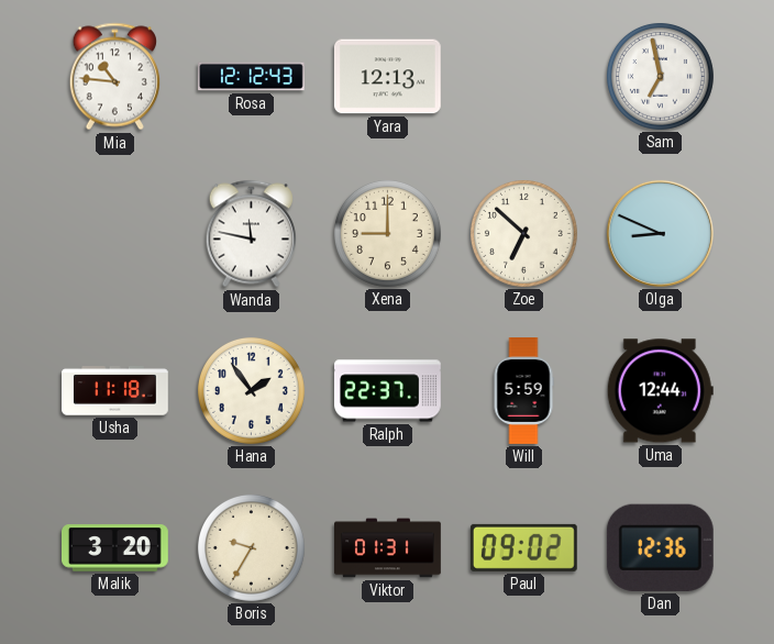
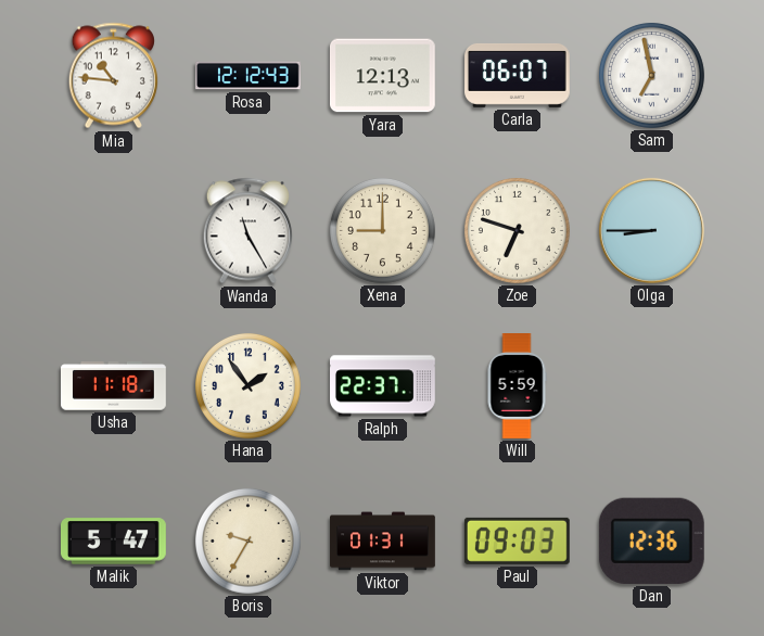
Carla: none -> 06:07 (518, 75)
Wanda: 11:47 -> 11:25 (247, 231)
Zoe: 6:52 -> 6:48 (517, 230)
Olga: 8:49 -> 8:45 (651, 230)
Uma: 12:44 -> none (660, 391)
Malik: 3:20 -> 5:47 (114, 542)
Paul: 09:02 -> 09:03 (517, 540)
